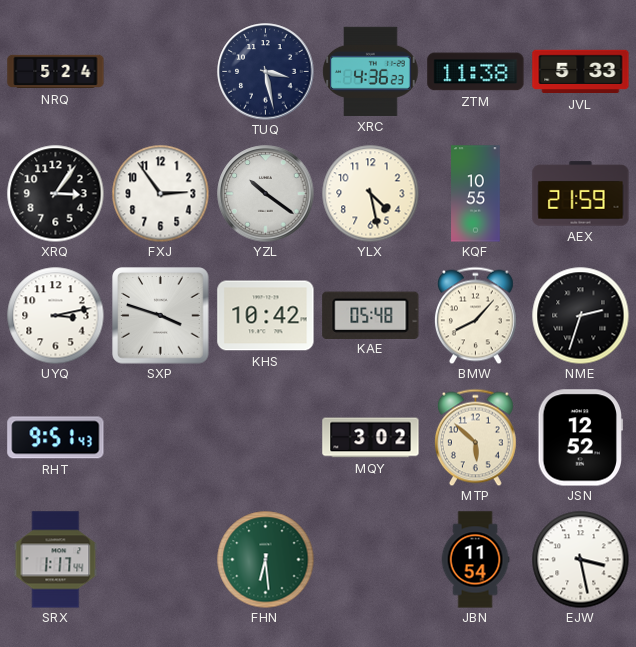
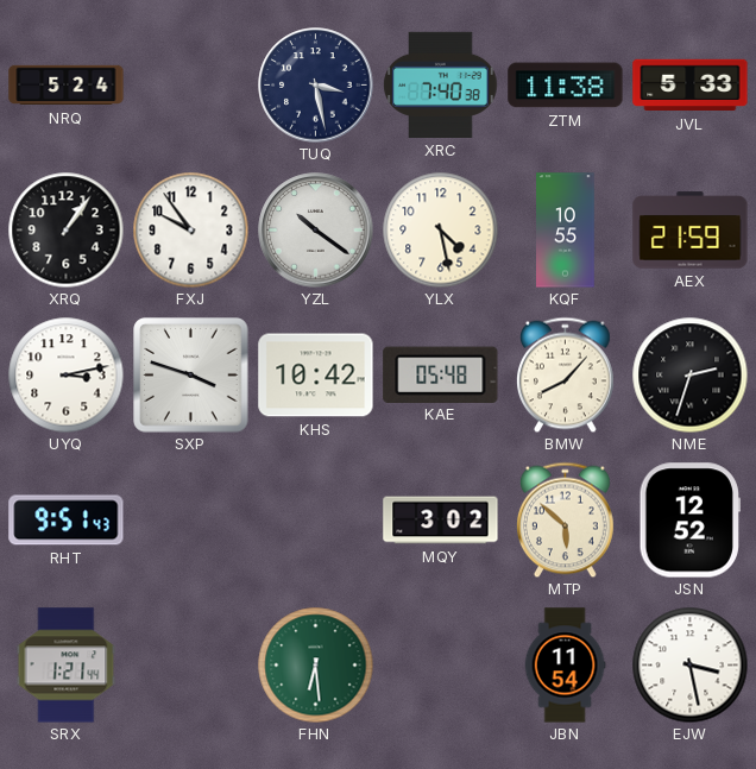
XRC: 4:36 -> 7:40 (441, 84)
XRQ: 3:06 -> 1:06 (65, 229)
FXJ: 2:54 -> 9:54 (190, 229)
SRX: 1:17 -> 1:21 (67, 666)
